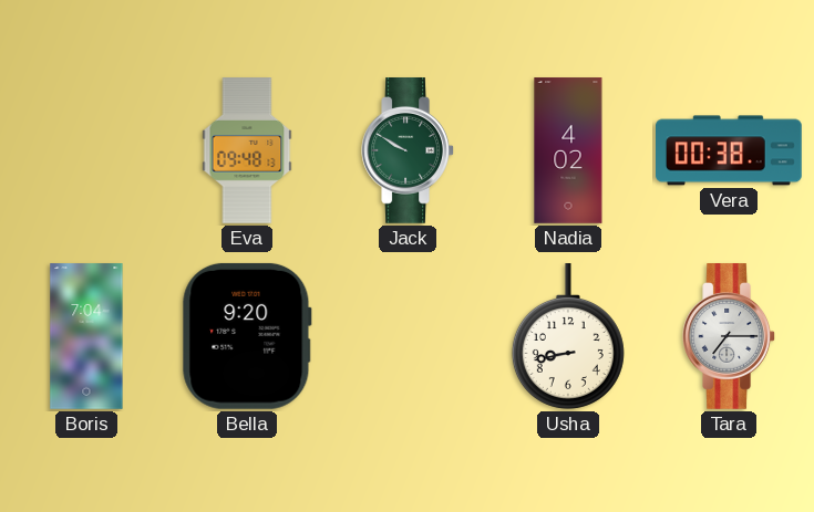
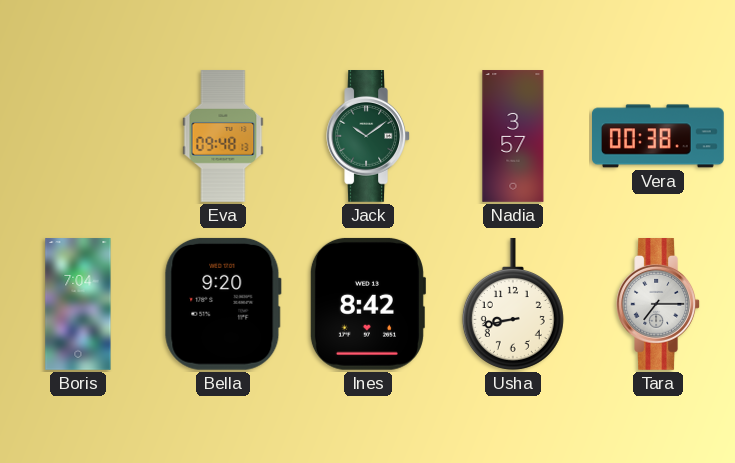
Jack: 9:50 -> 10:09 (368, 137)
Nadia: 4:02 -> 3:57 (513, 136)
Ines: none -> 8:42 (367, 304)
